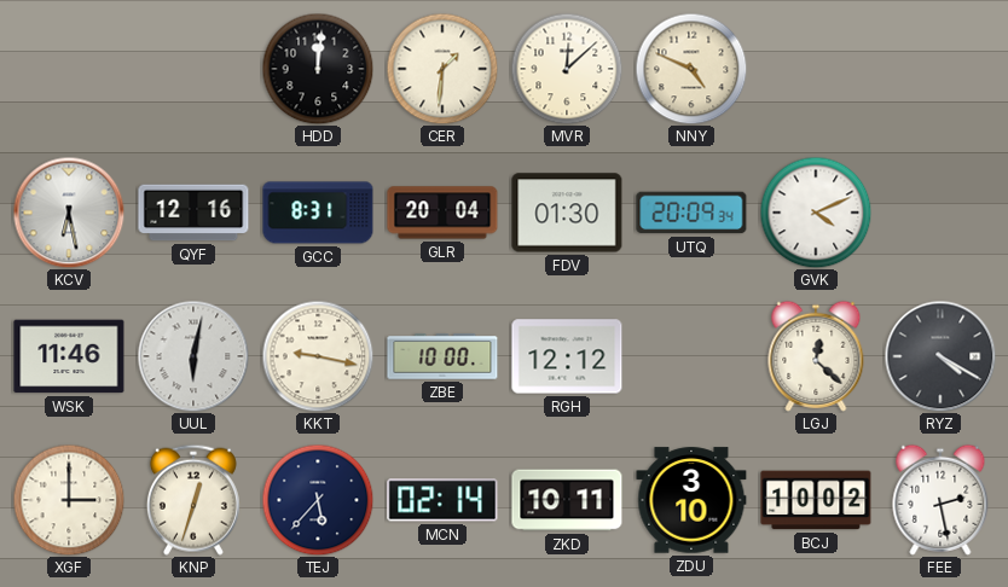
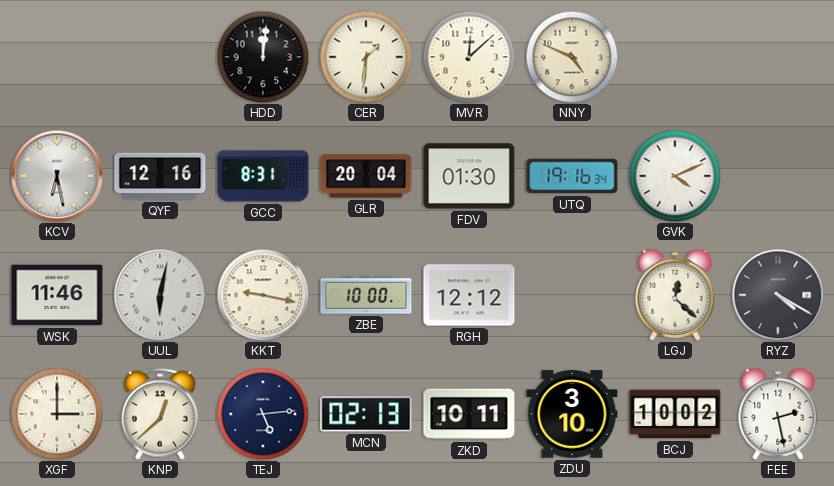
UTQ: 20:09 -> 19:16 (572, 176)
KNP: 12:33 -> 12:38 (160, 414)
TEJ: 5:37 -> 5:14 (263, 414)
MCN: 02:14 -> 02:13 (366, 414)
